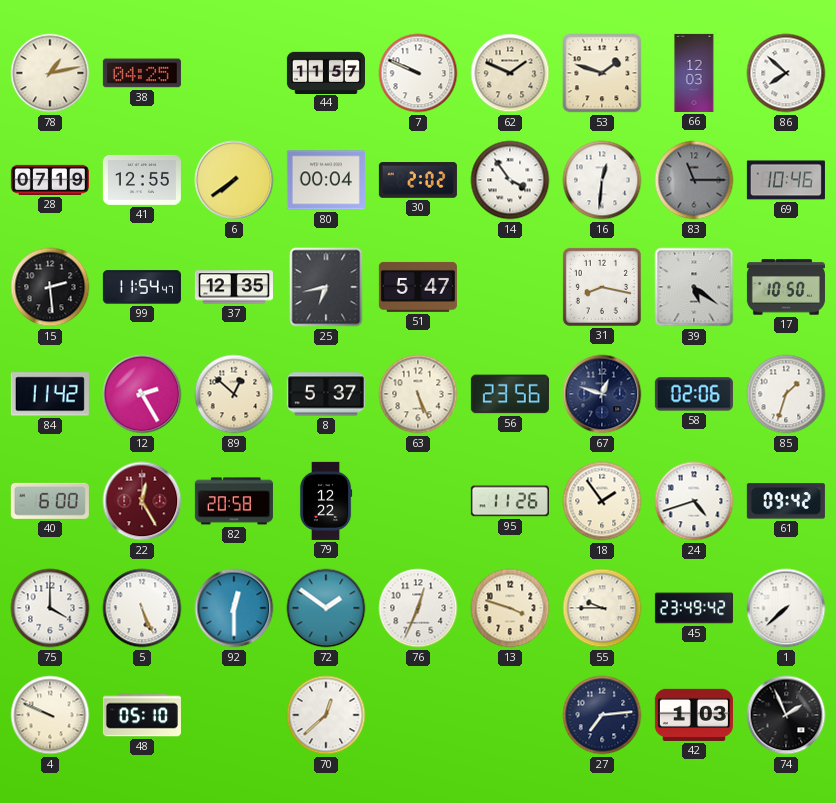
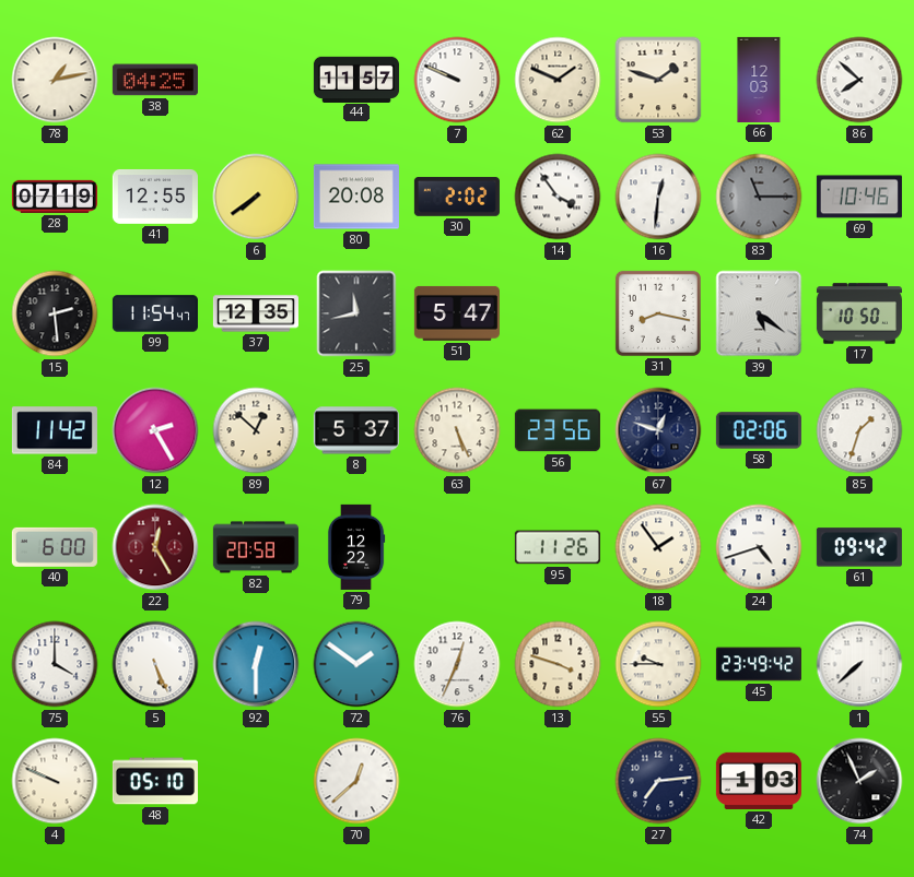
80: 00:04 -> 20:08 (356, 197)
25: 6:43 -> 11:43 (356, 313)
